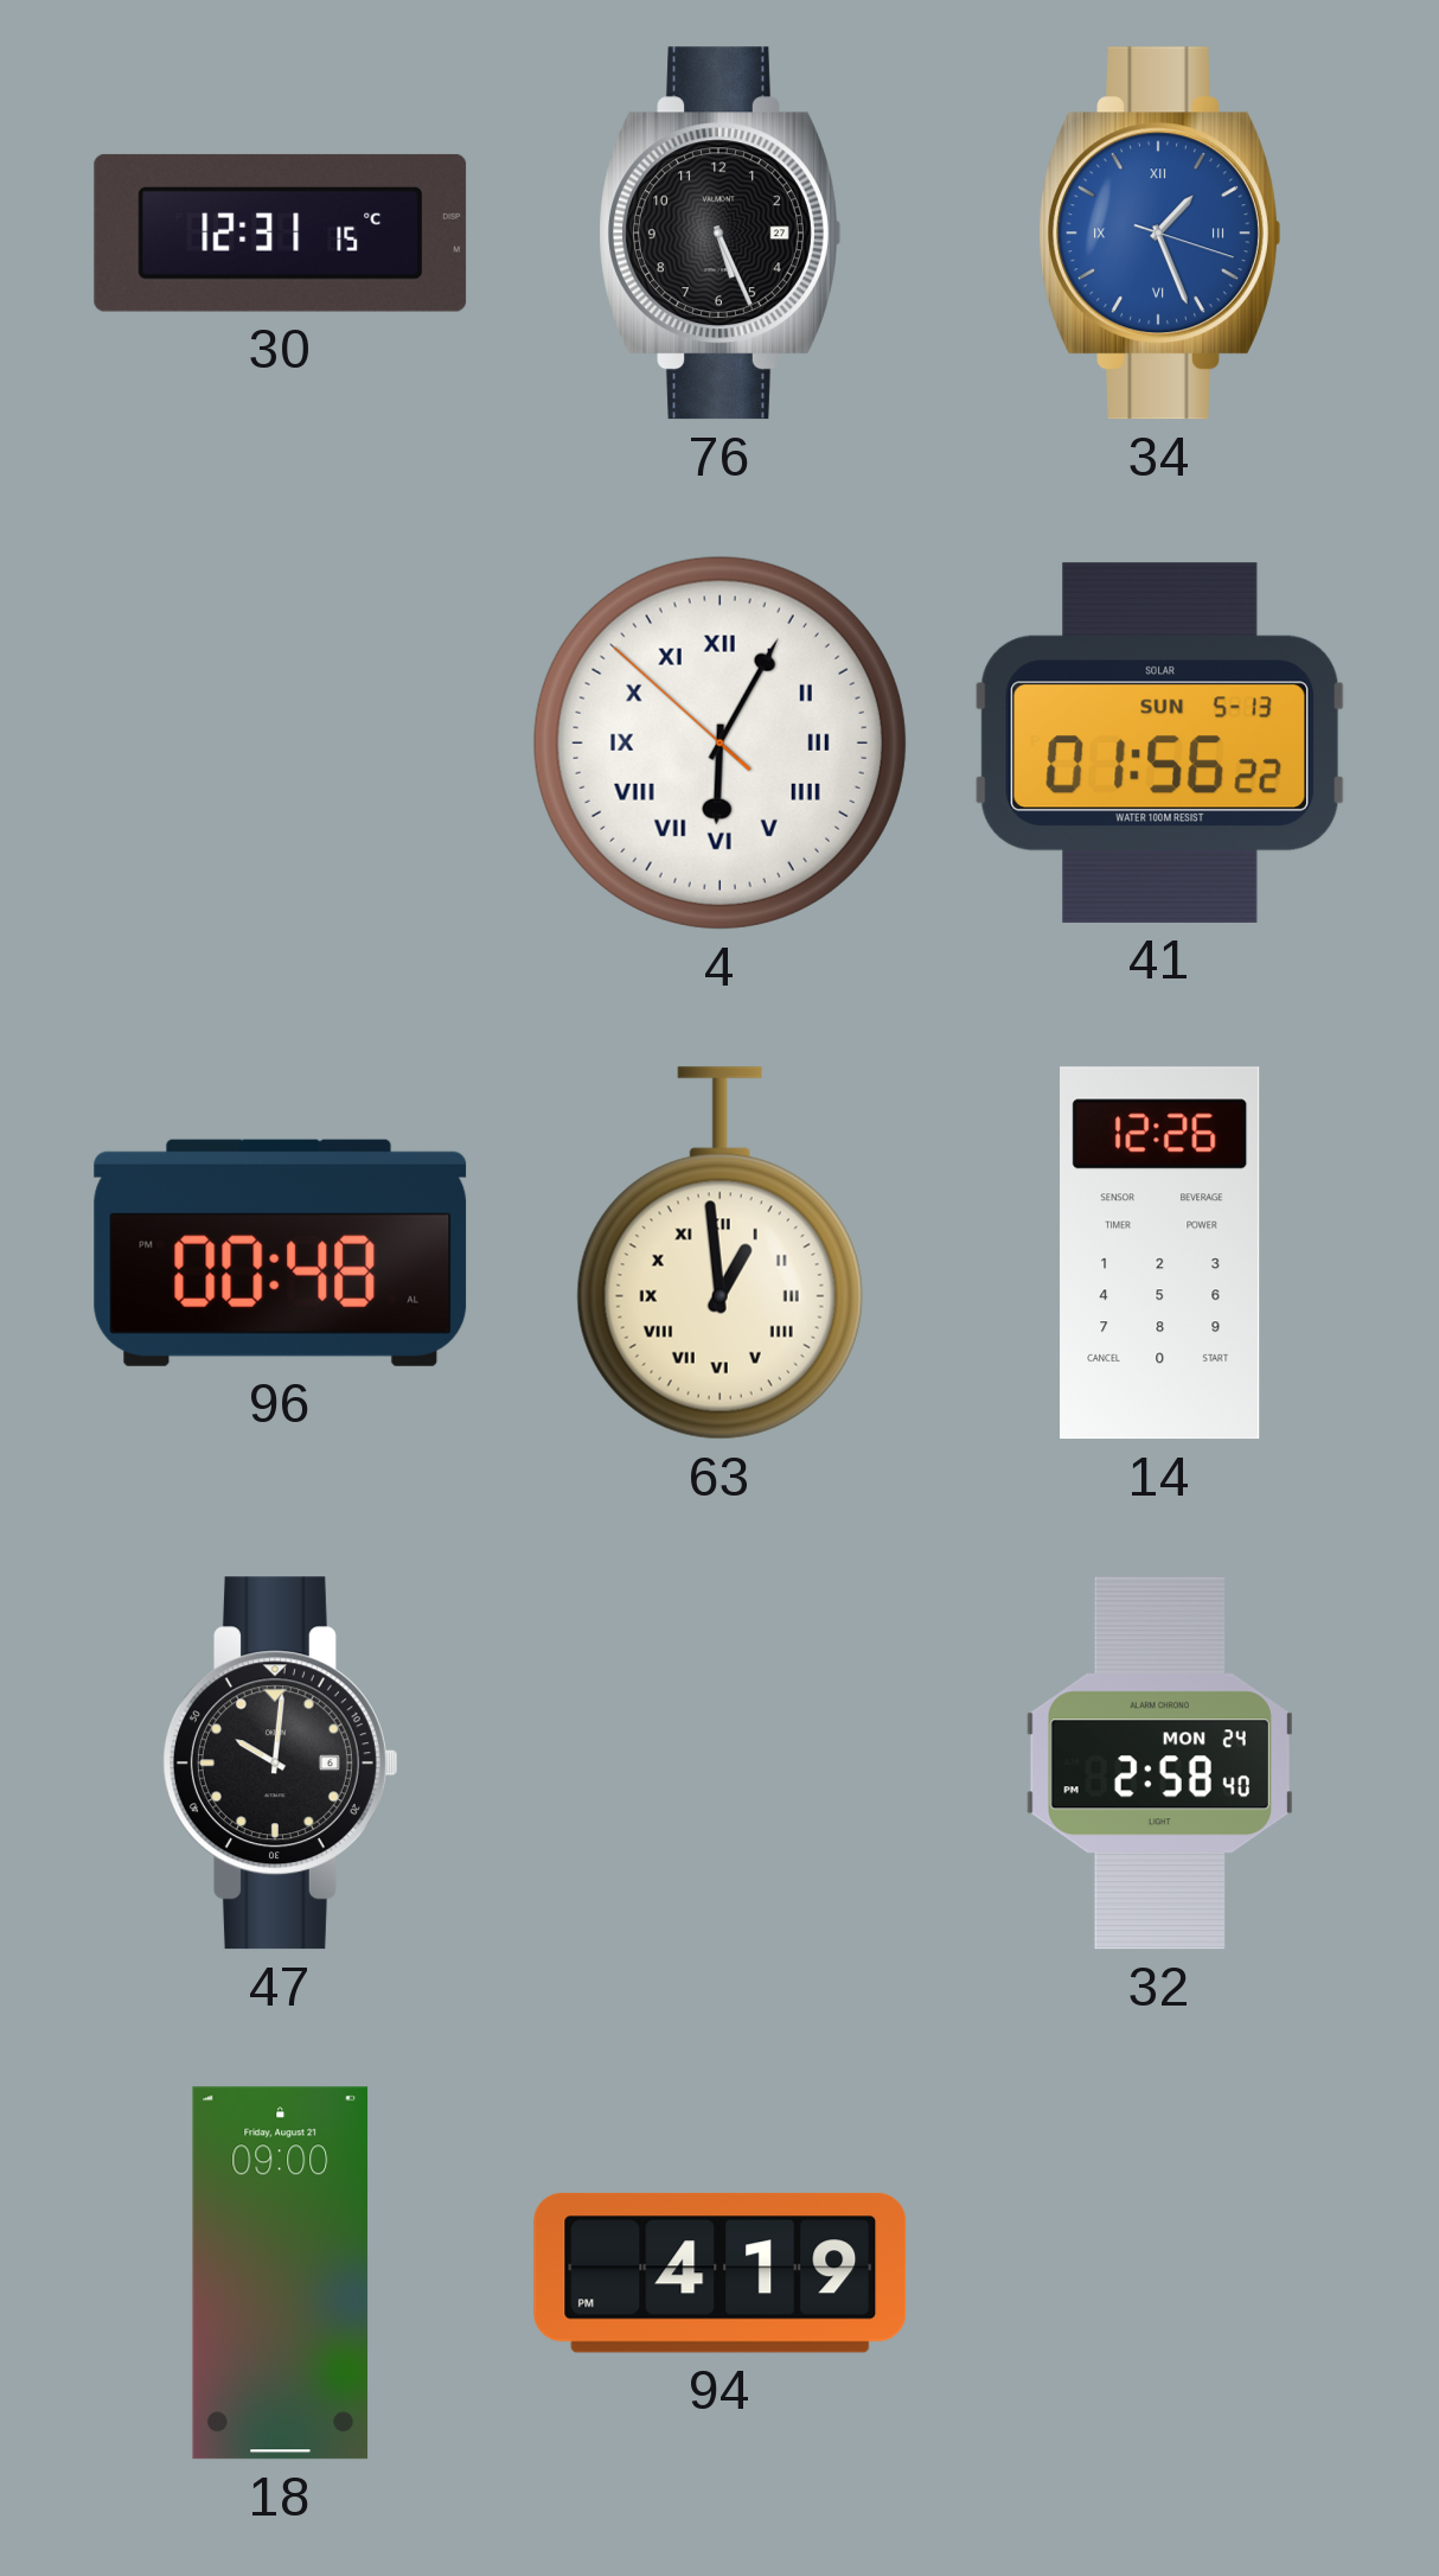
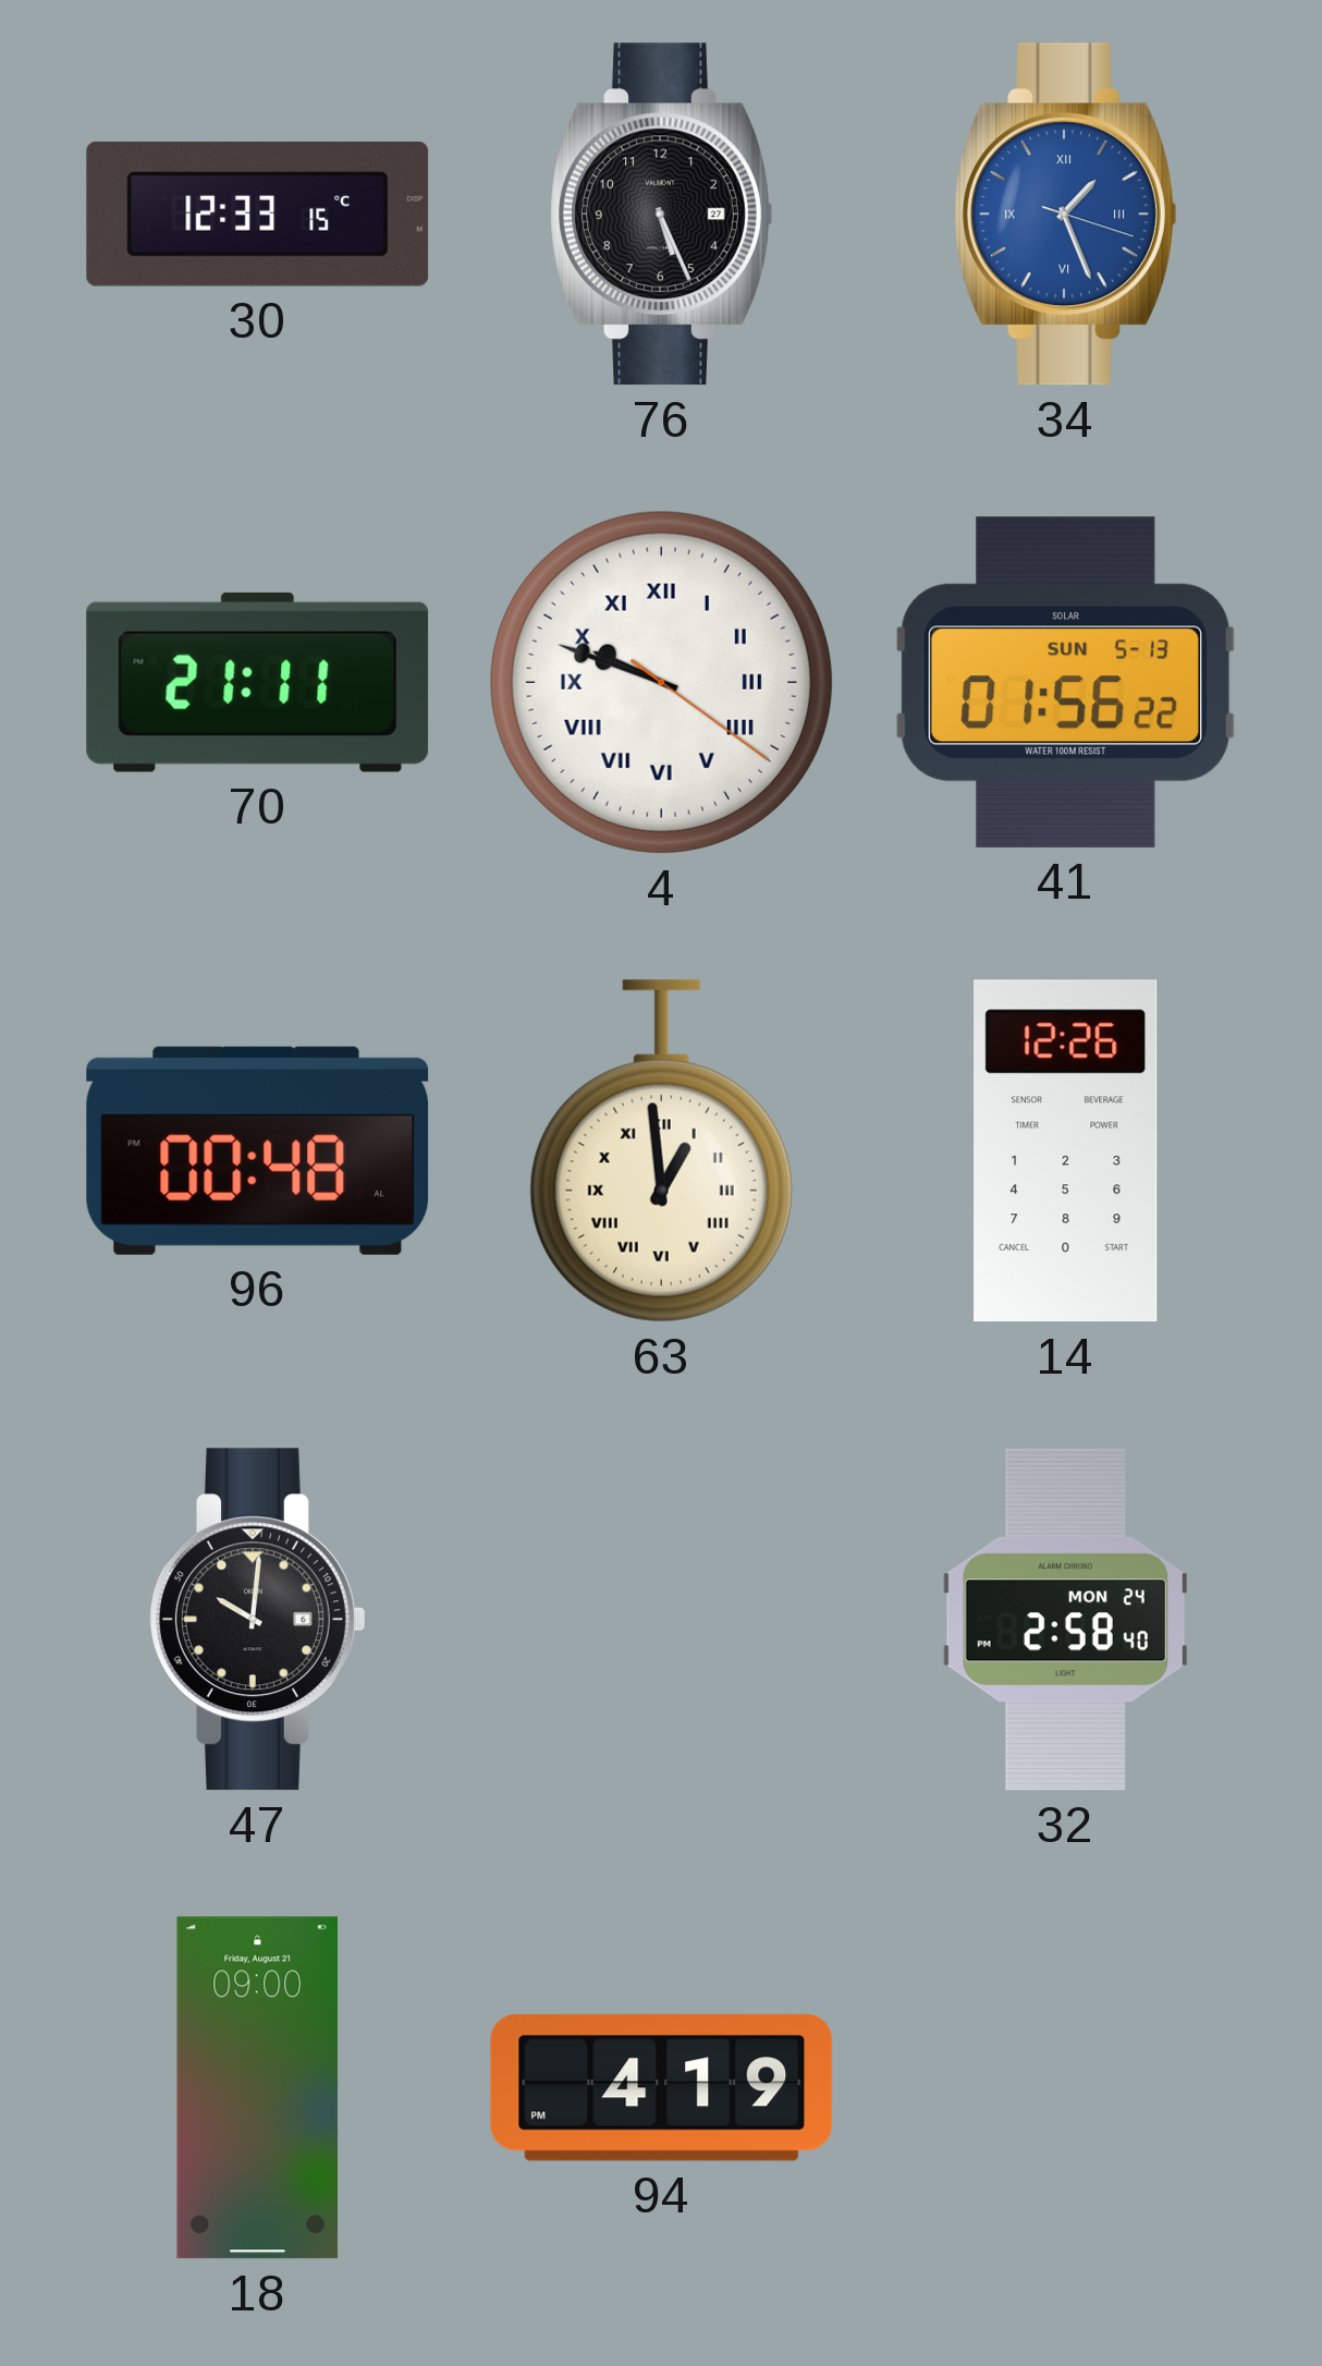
30: 12:31 -> 12:33 (258, 214)
70: none -> 21:11 (258, 682)
4: 6:04 -> 9:48 (661, 682)
